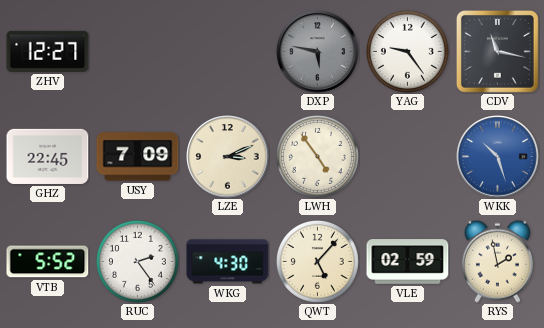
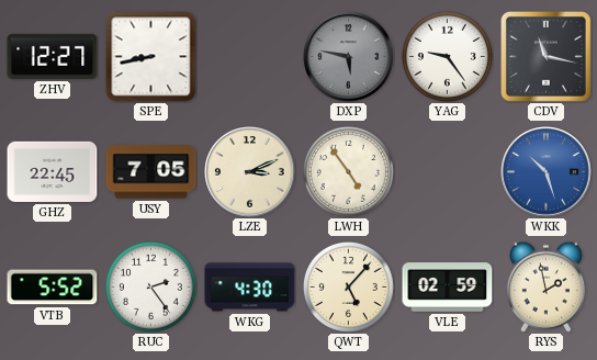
SPE: none -> 8:43 (151, 57)
USY: 7:09 -> 7:05 (151, 172)
